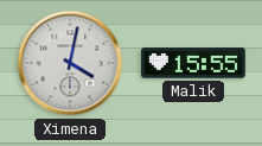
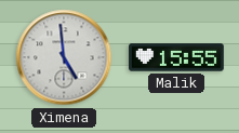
Ximena: 4:02 -> 4:59 (64, 57)
